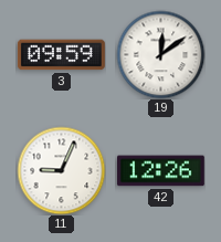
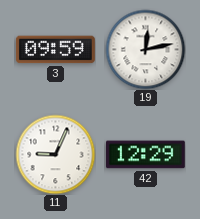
19: 12:09 -> 12:13 (145, 49)
42: 12:26 -> 12:29 (145, 155)
